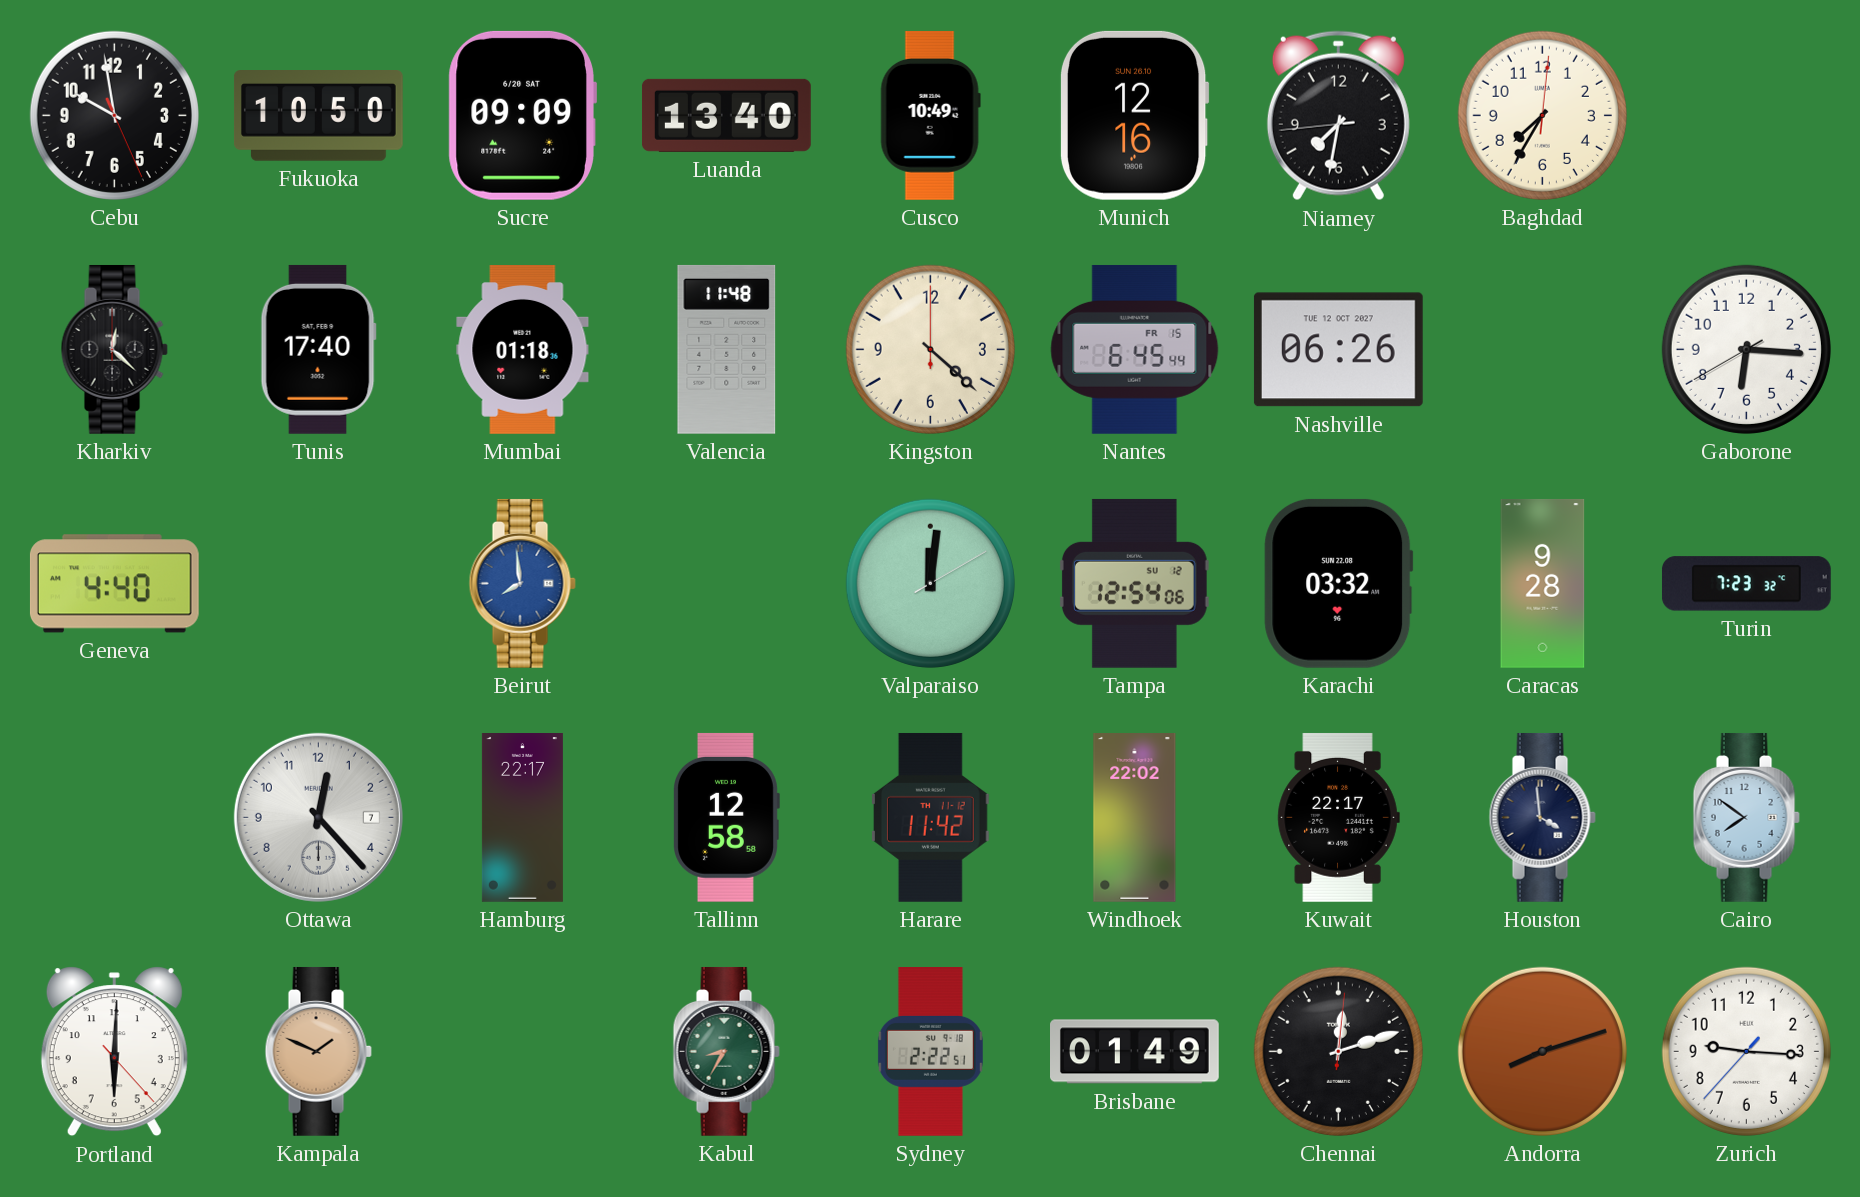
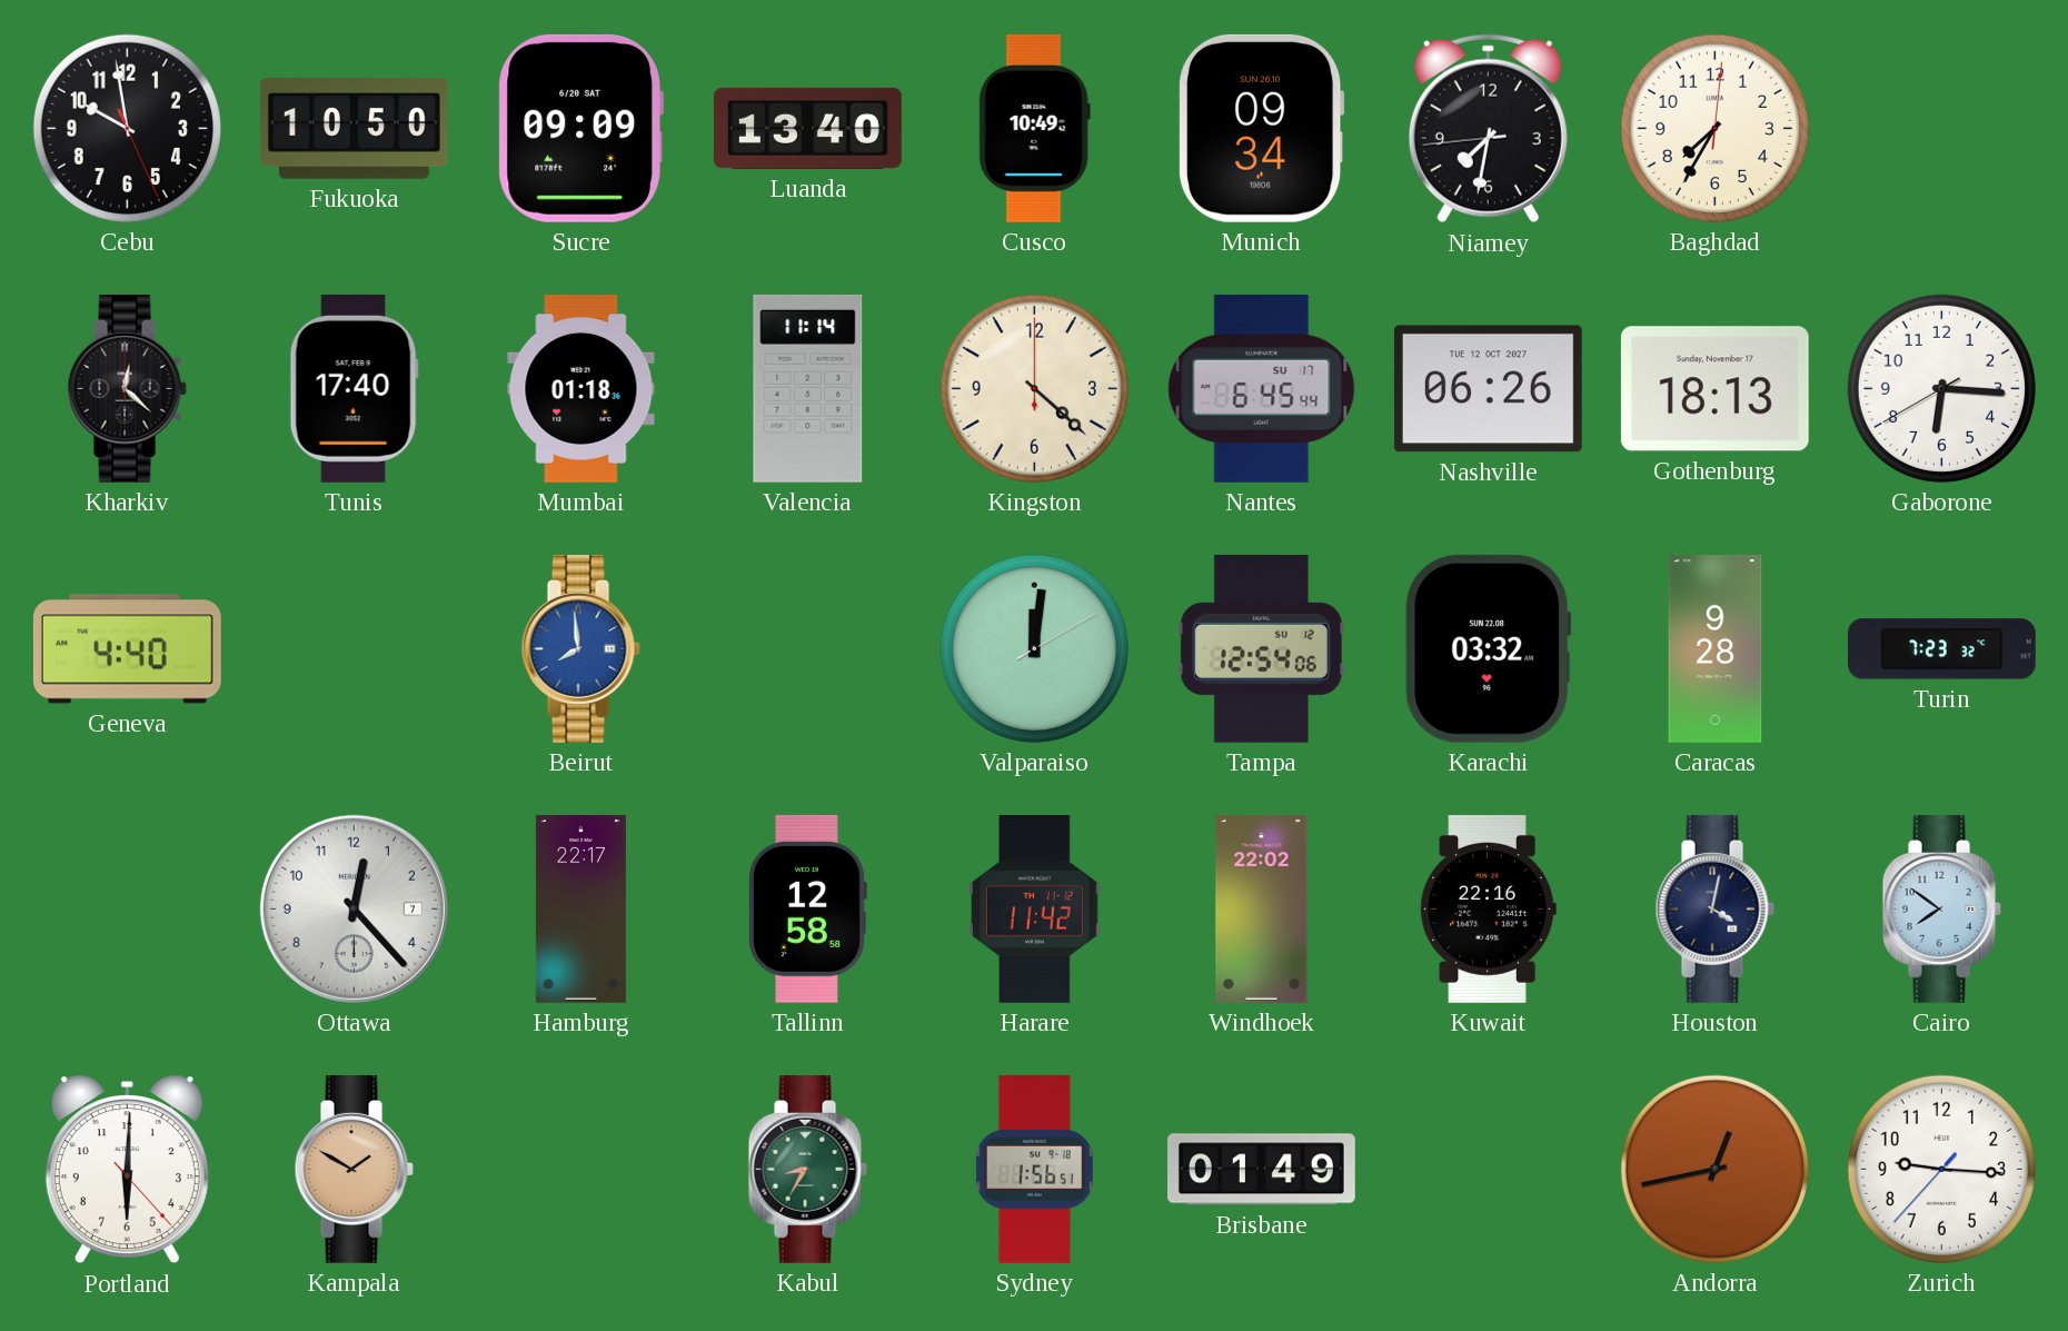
Munich: 12:16 -> 09:34 (1261, 128)
Valencia: 11:48 -> 11:14 (808, 388)
Nantes date: FR 15 -> SU 17 (1262, 388)
Gothenburg: none -> 18:13 (1714, 389)
Kuwait: 22:17 -> 22:16 (1488, 908)
Houston: 3:59 -> 4:02 (1714, 908)
Kampala: 1:49 -> 1:50 (354, 1169)
Sydney: 2:22 -> 1:56 (1034, 1170)
Chennai: 12:12 -> none (1338, 1051)
Andorra: 8:12 -> 12:43 (1714, 1169)
